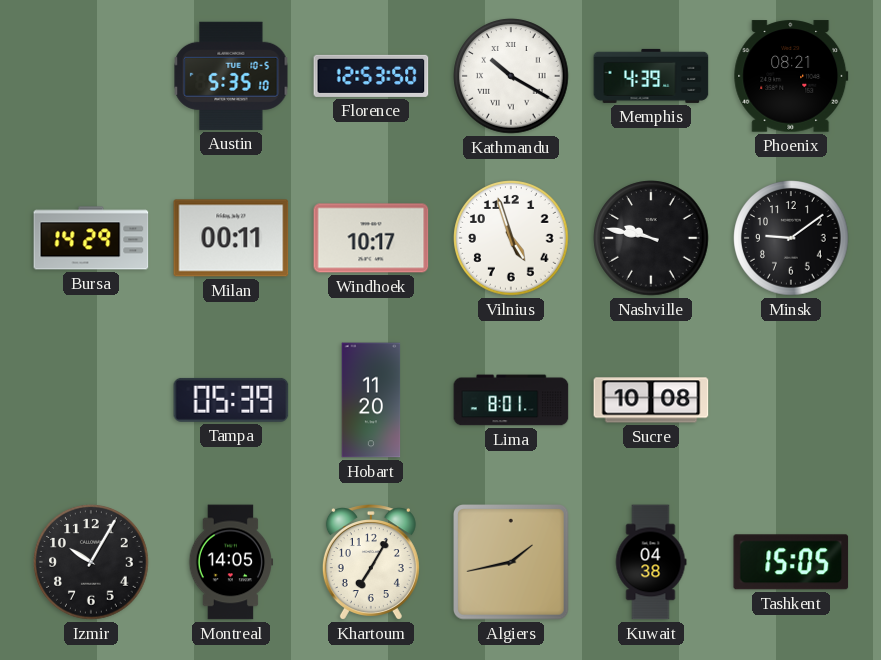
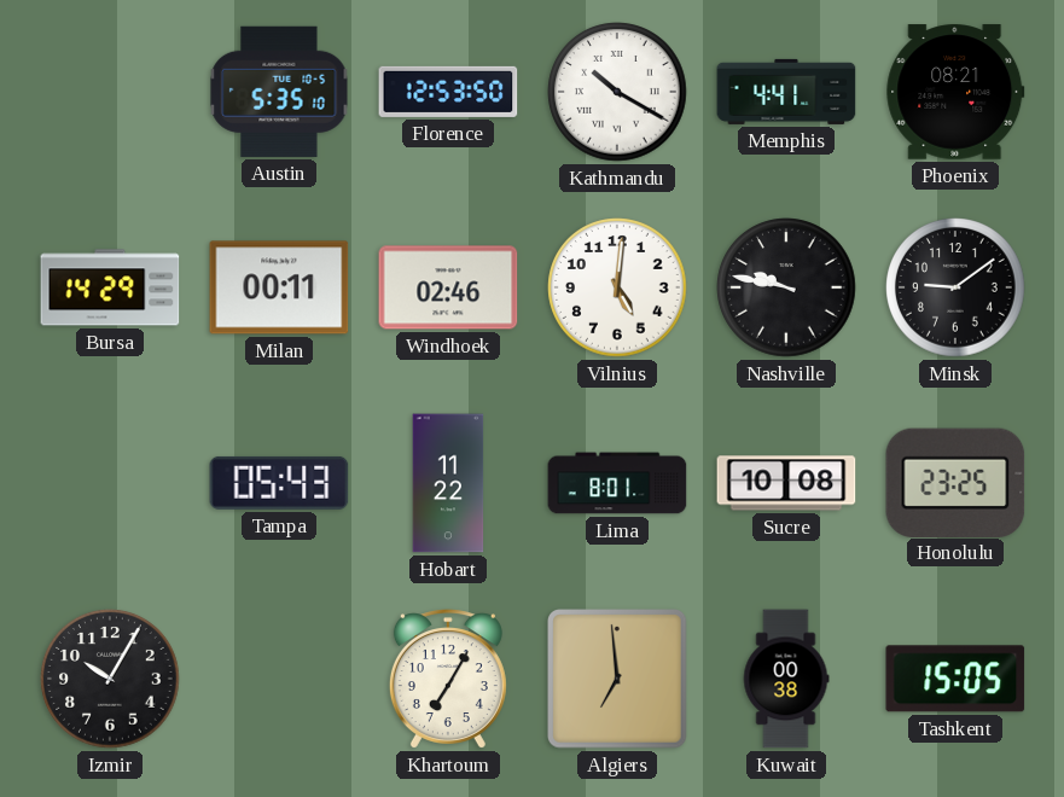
Memphis: 4:39 -> 4:41 (786, 92)
Windhoek: 10:17 -> 02:46 (448, 287)
Vilnius: 4:57 -> 5:01 (617, 287)
Tampa: 05:39 -> 05:43 (279, 483)
Hobart: 11:20 -> 11:22 (448, 483)
Honolulu: none -> 23:25 (955, 482)
Montreal: 14:05 -> none (231, 562)
Algiers: 1:43 -> 6:59 (617, 679)
Kuwait: 04:38 -> 00:38 (786, 679)
